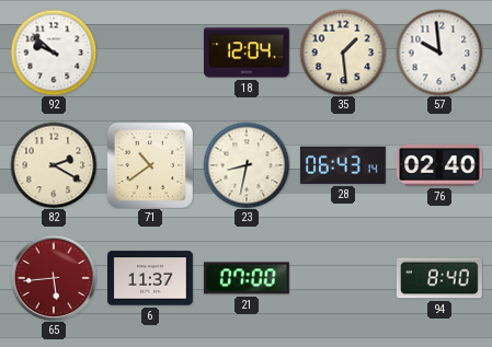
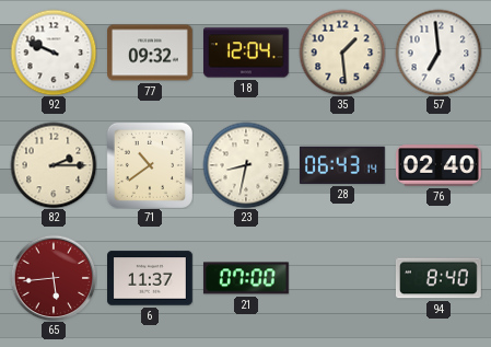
92: 9:52 -> 9:49 (54, 53)
77: none -> 09:32 (151, 53)
57: 9:59 -> 6:59 (439, 53)
82: 2:20 -> 2:15 (54, 165)
